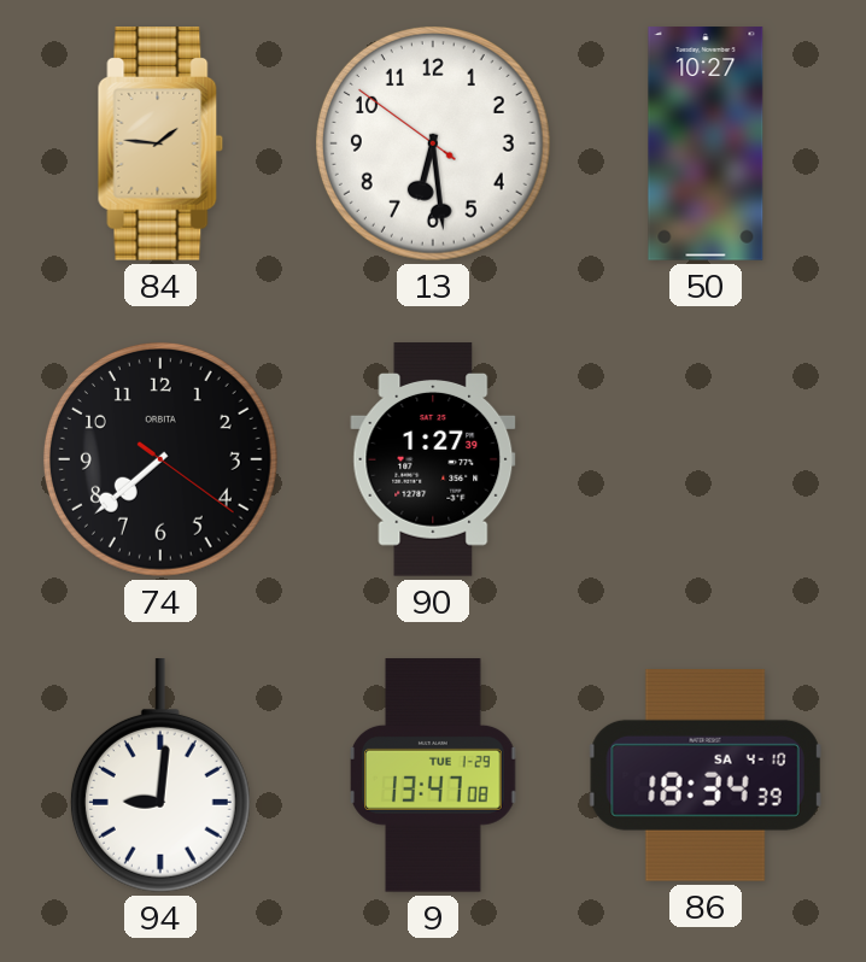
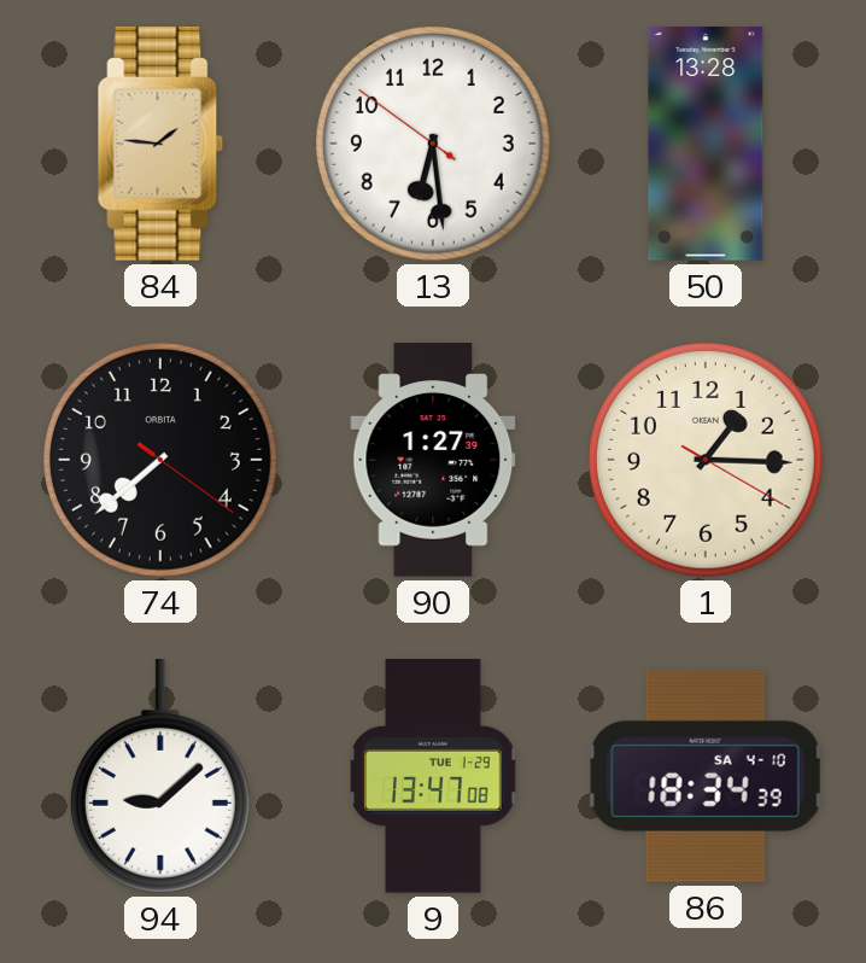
50: 10:27 -> 13:28 (706, 144)
1: none -> 1:15 (706, 460)
94: 9:01 -> 9:08 (160, 777)
